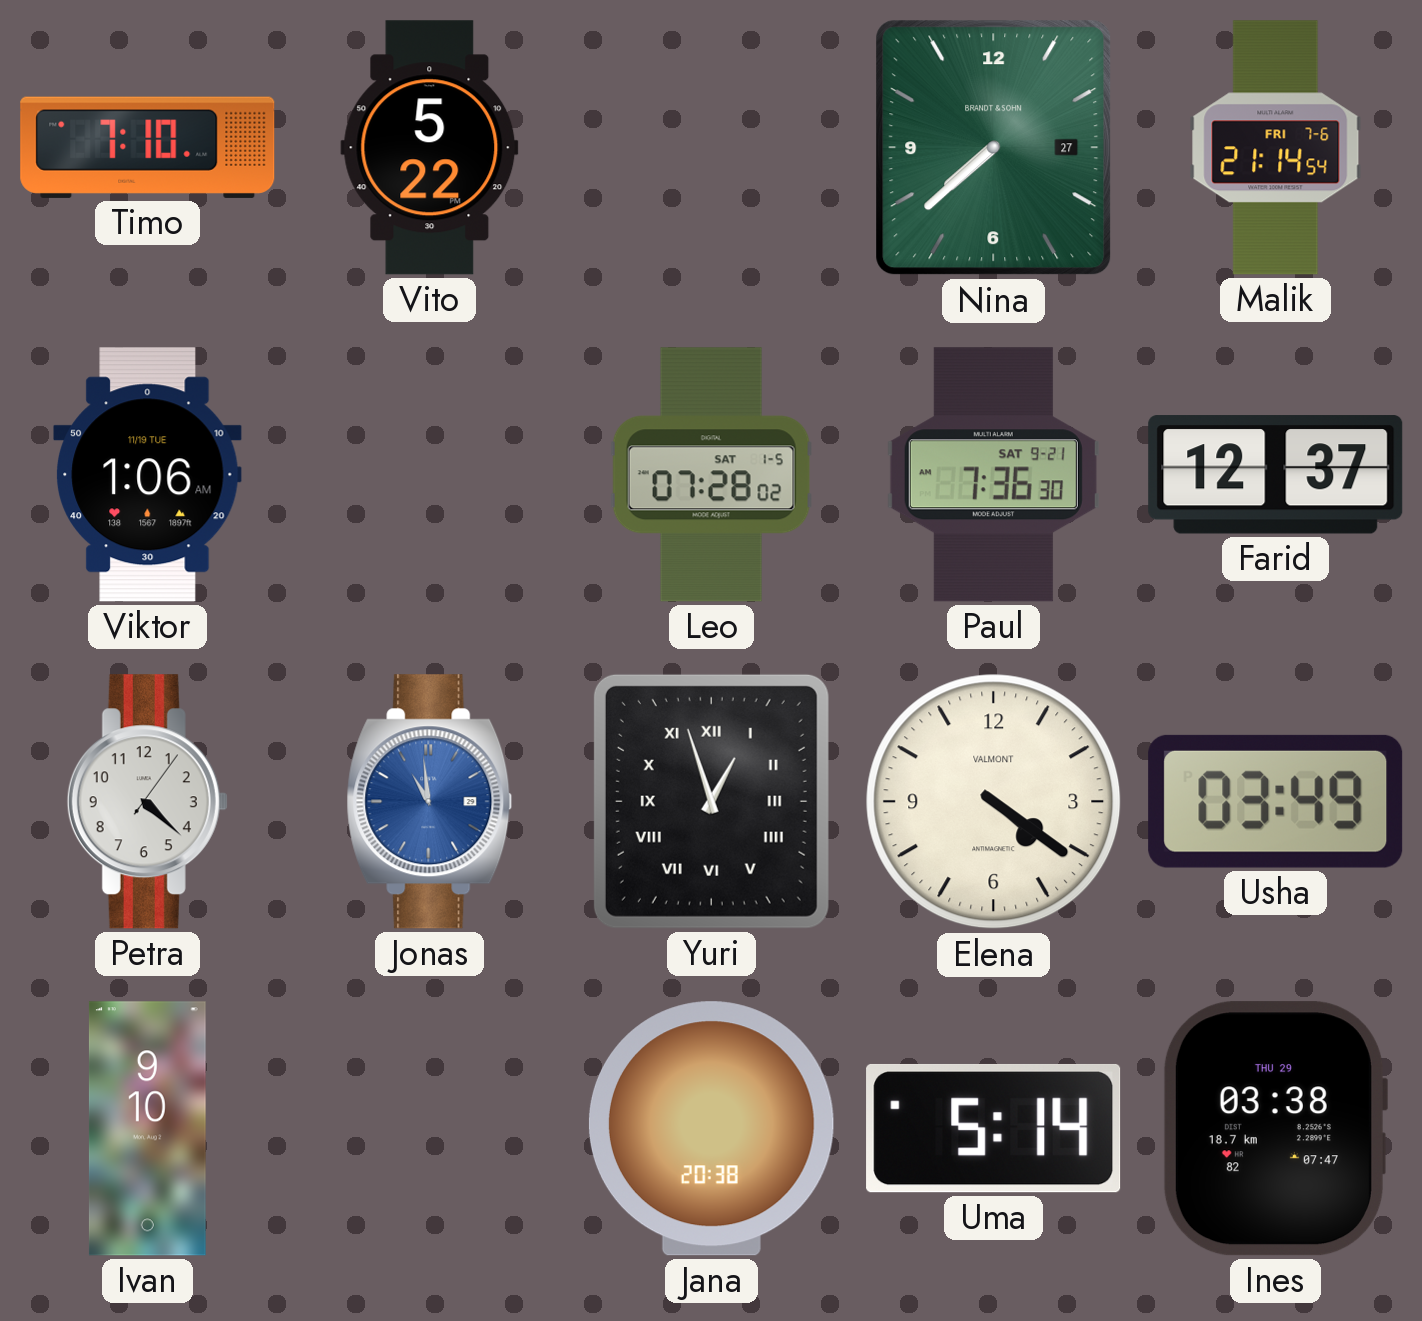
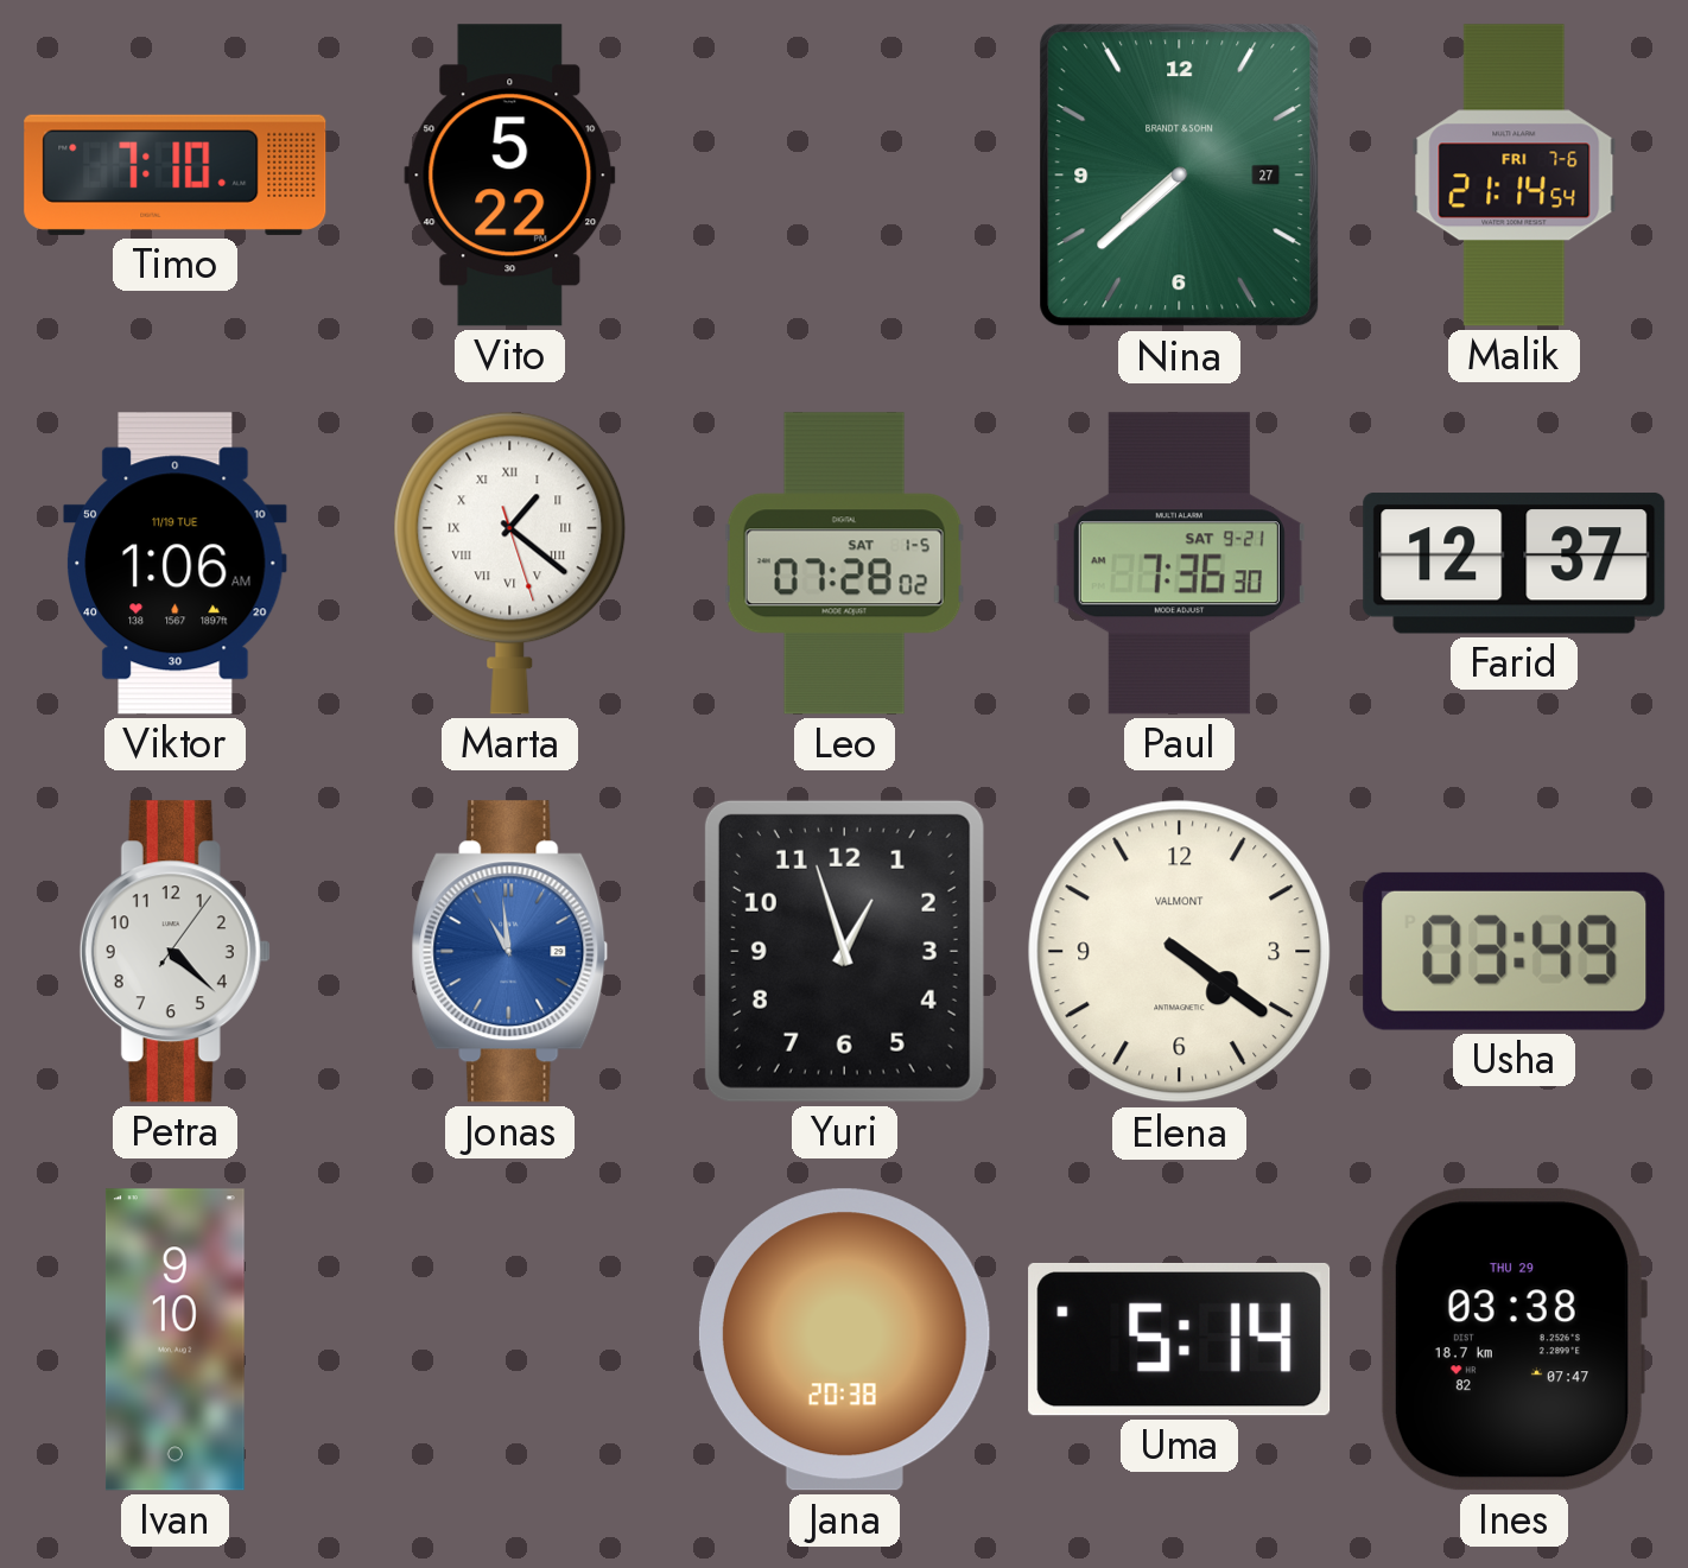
Marta: none -> 1:21 (510, 563)
Yuri numerals: Roman -> Arabic (844, 951)
